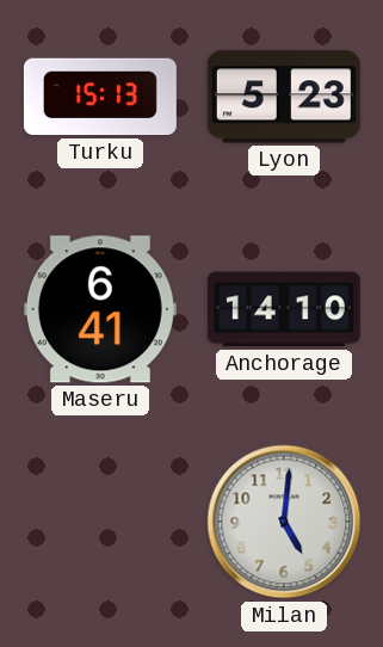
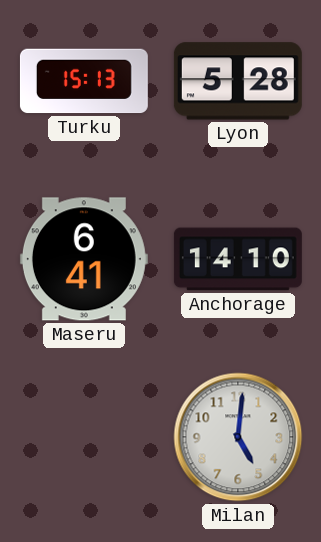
Lyon: 5:23 -> 5:28 (238, 81)
